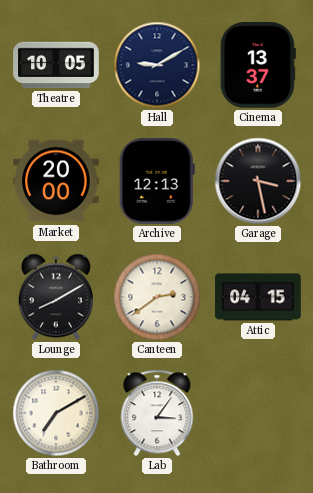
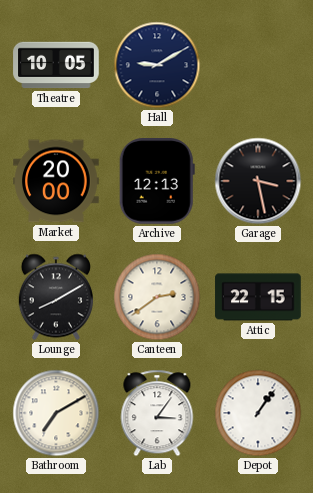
Cinema: 13:37 -> none (258, 65)
Attic: 04:15 -> 22:15 (258, 297)
Depot: none -> 1:06 (258, 413)
